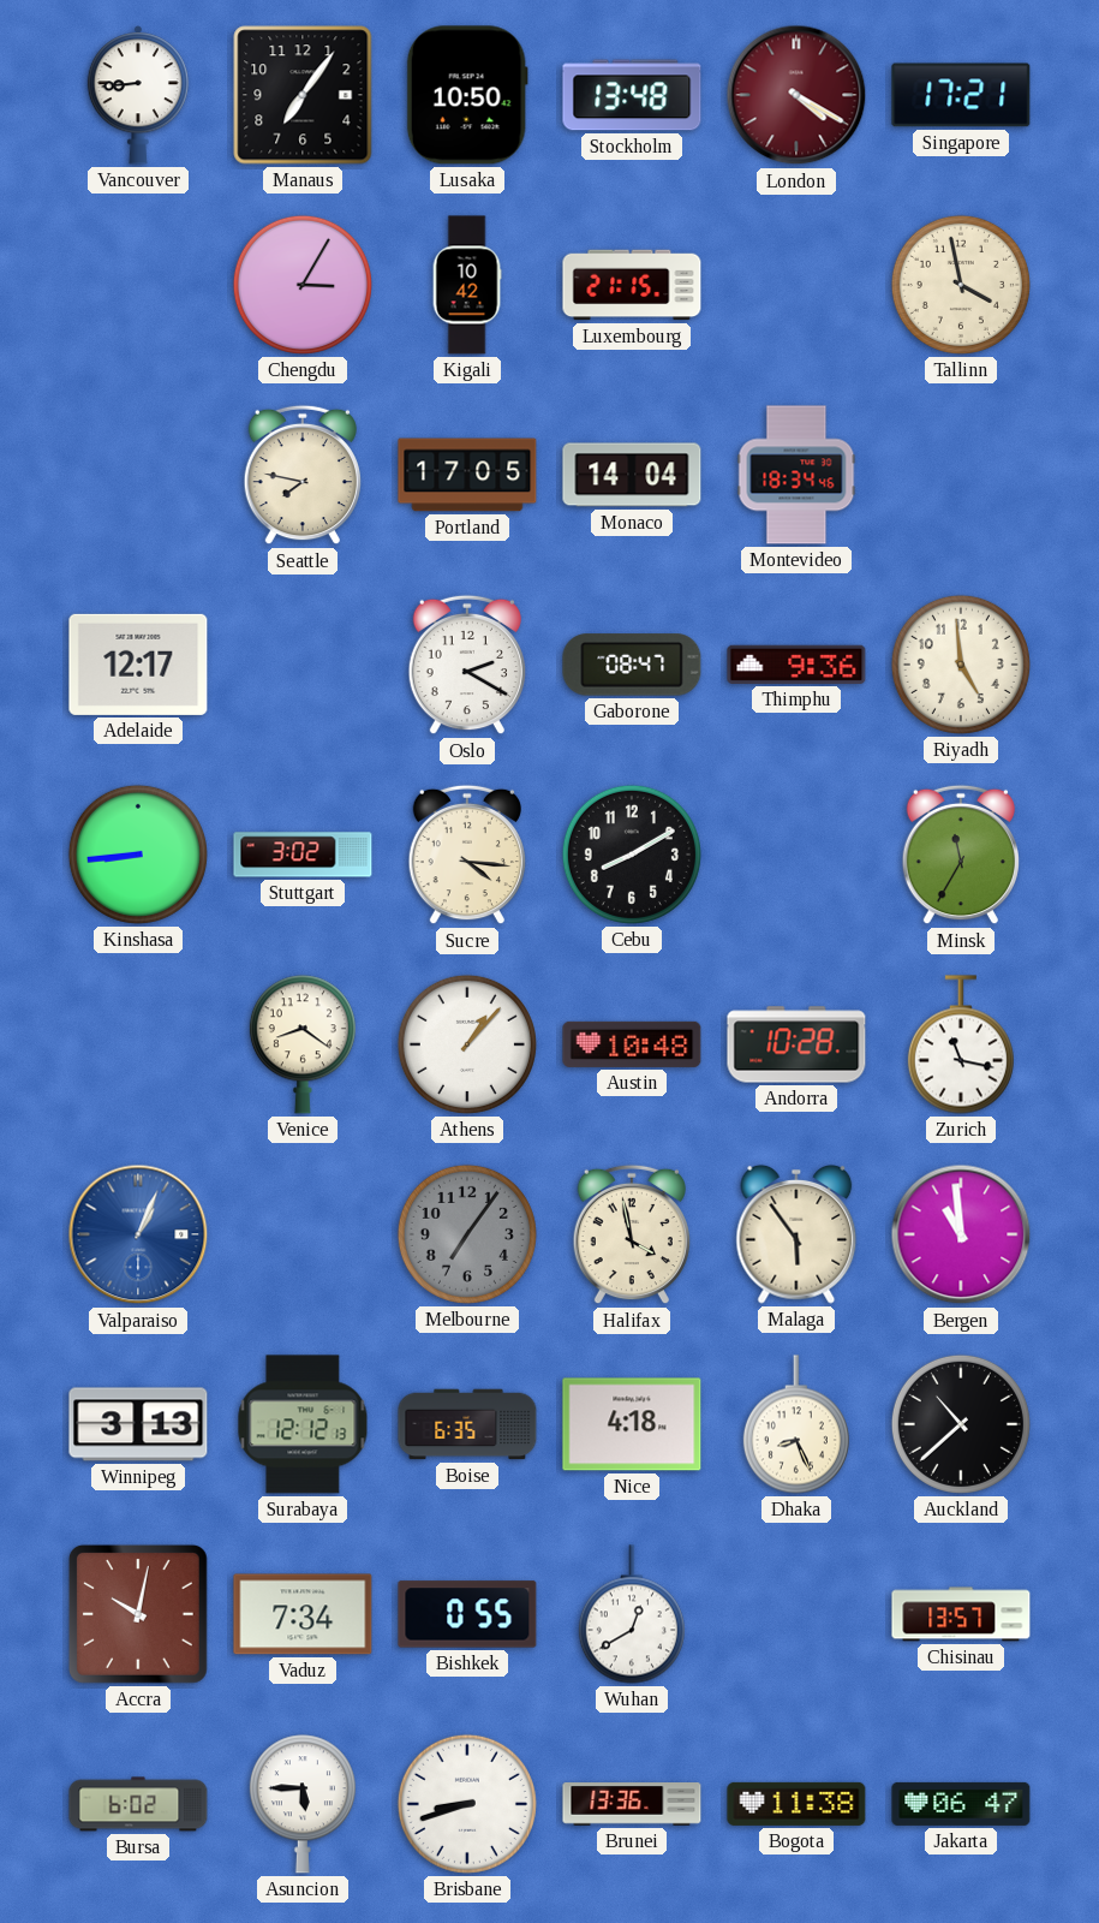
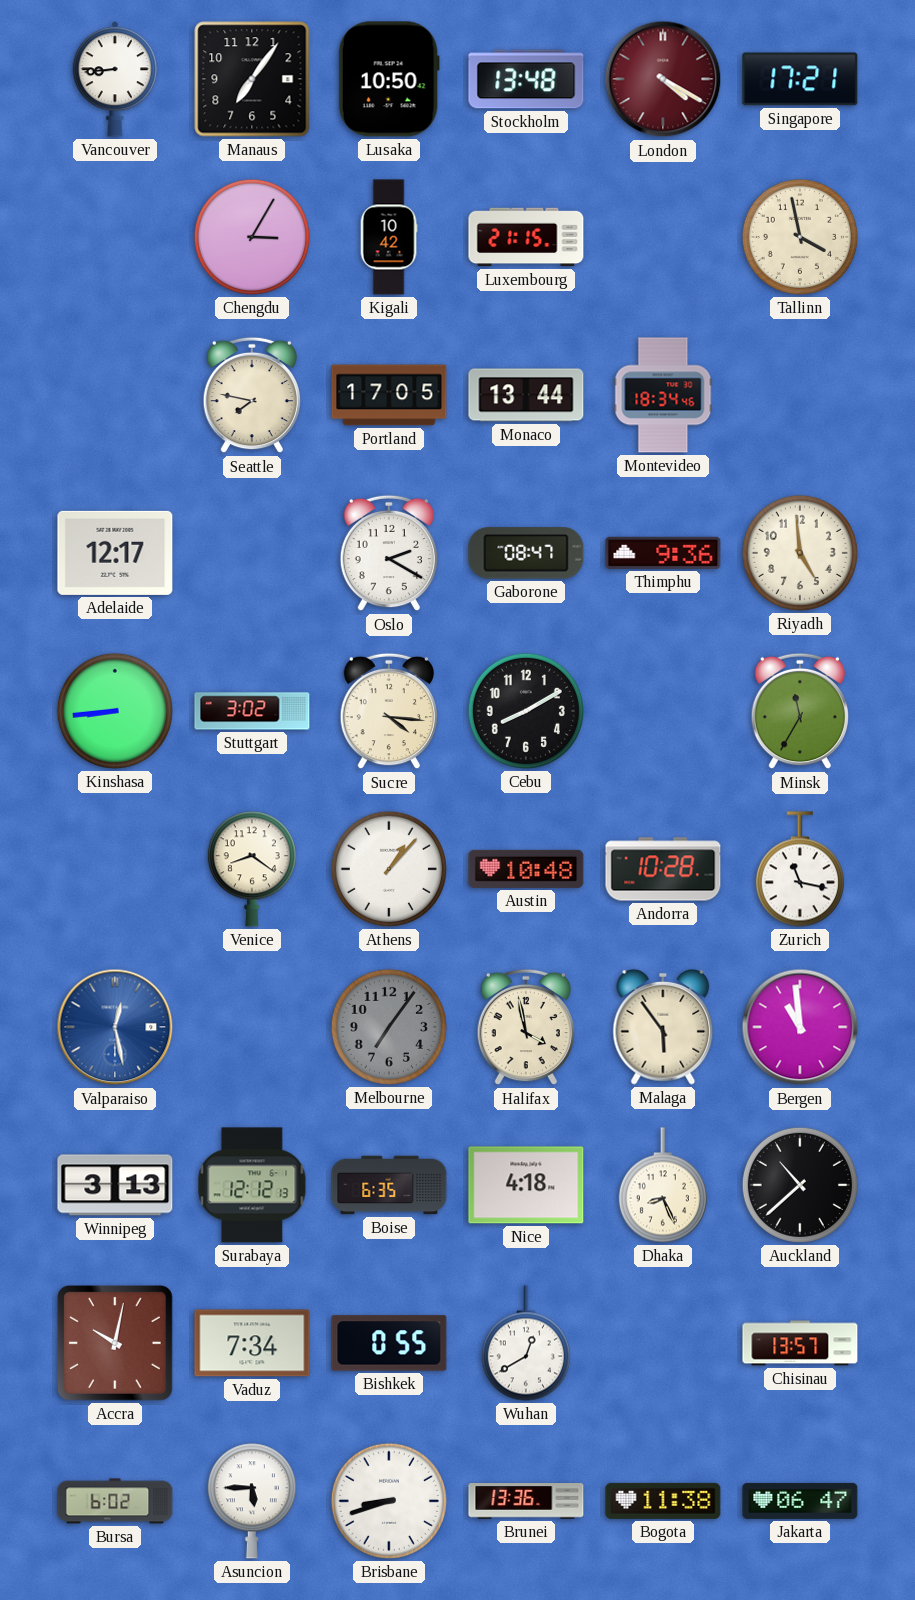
Monaco: 14:04 -> 13:44 (526, 395)
Valparaiso: 1:04 -> 12:28 (115, 1027)
